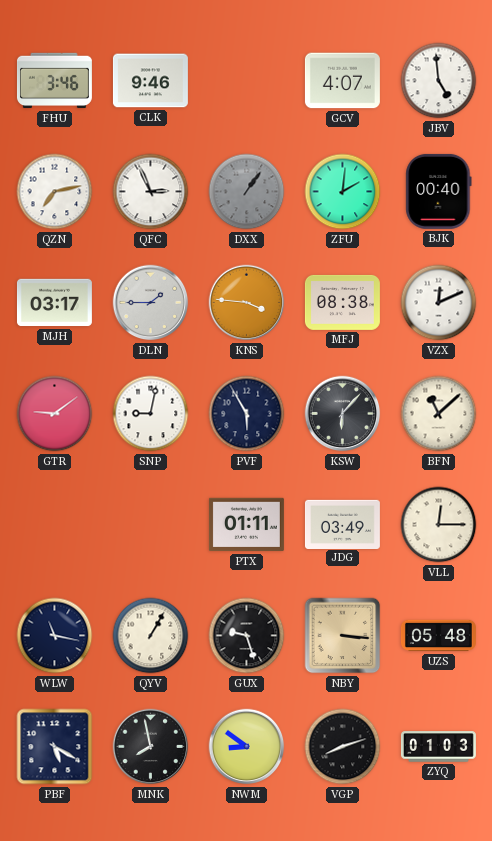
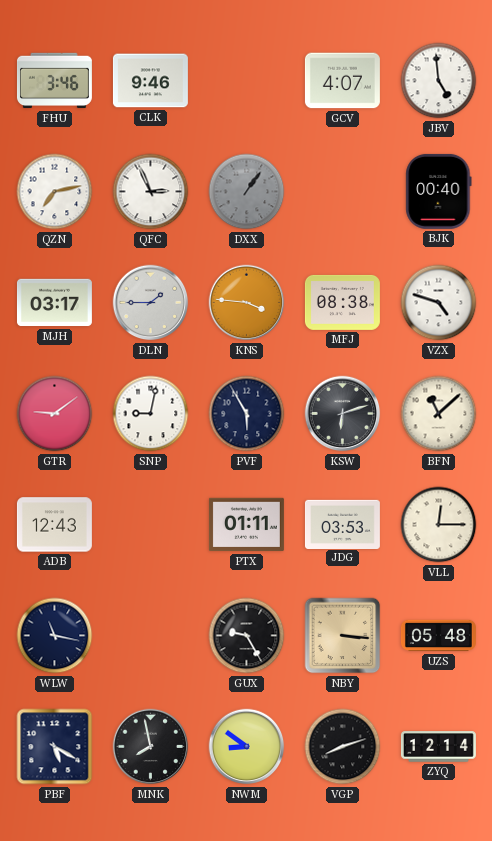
ZFU: 2:01 -> none (343, 192)
VZX: 12:11 -> 4:48 (439, 303)
KSW: 6:07 -> 6:12 (343, 414)
ADB: none -> 12:43 (54, 525)
JDG: 03:49 -> 03:53 (342, 524)
QYV: 1:05 -> none (151, 636)
GUX: 9:27 -> 9:25 (247, 636)
ZYQ: 01:03 -> 12:14 (438, 747)
